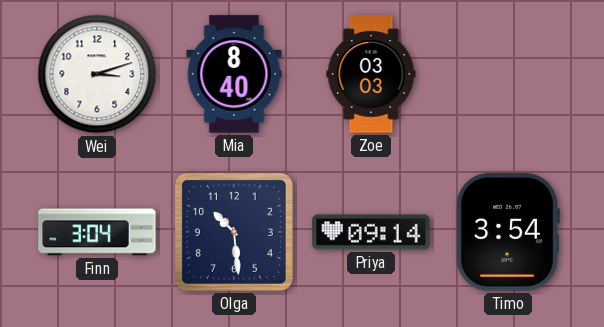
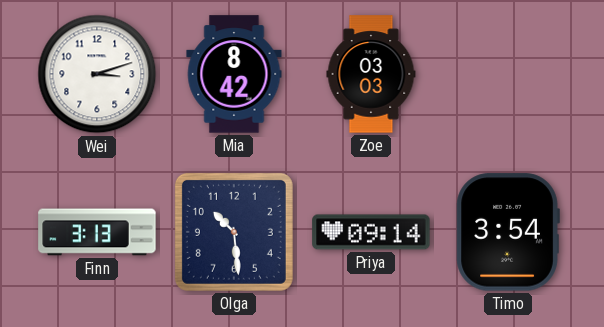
Mia: 8:40 -> 8:42 (234, 74)
Finn: 3:04 -> 3:13 (97, 232)
